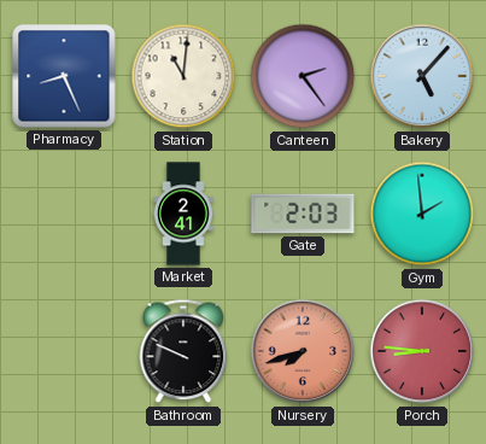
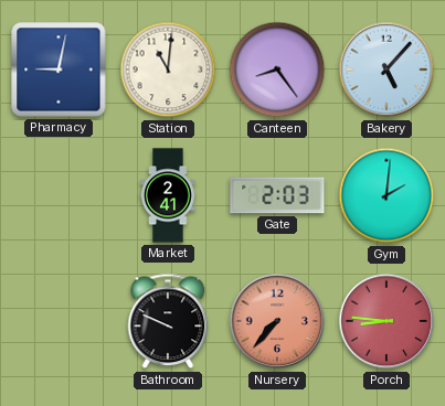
Pharmacy: 8:26 -> 9:02 (59, 70)
Canteen: 2:24 -> 8:24 (277, 70)
Gym: 1:59 -> 2:01 (386, 195)
Nursery: 7:42 -> 7:37 (277, 321)
